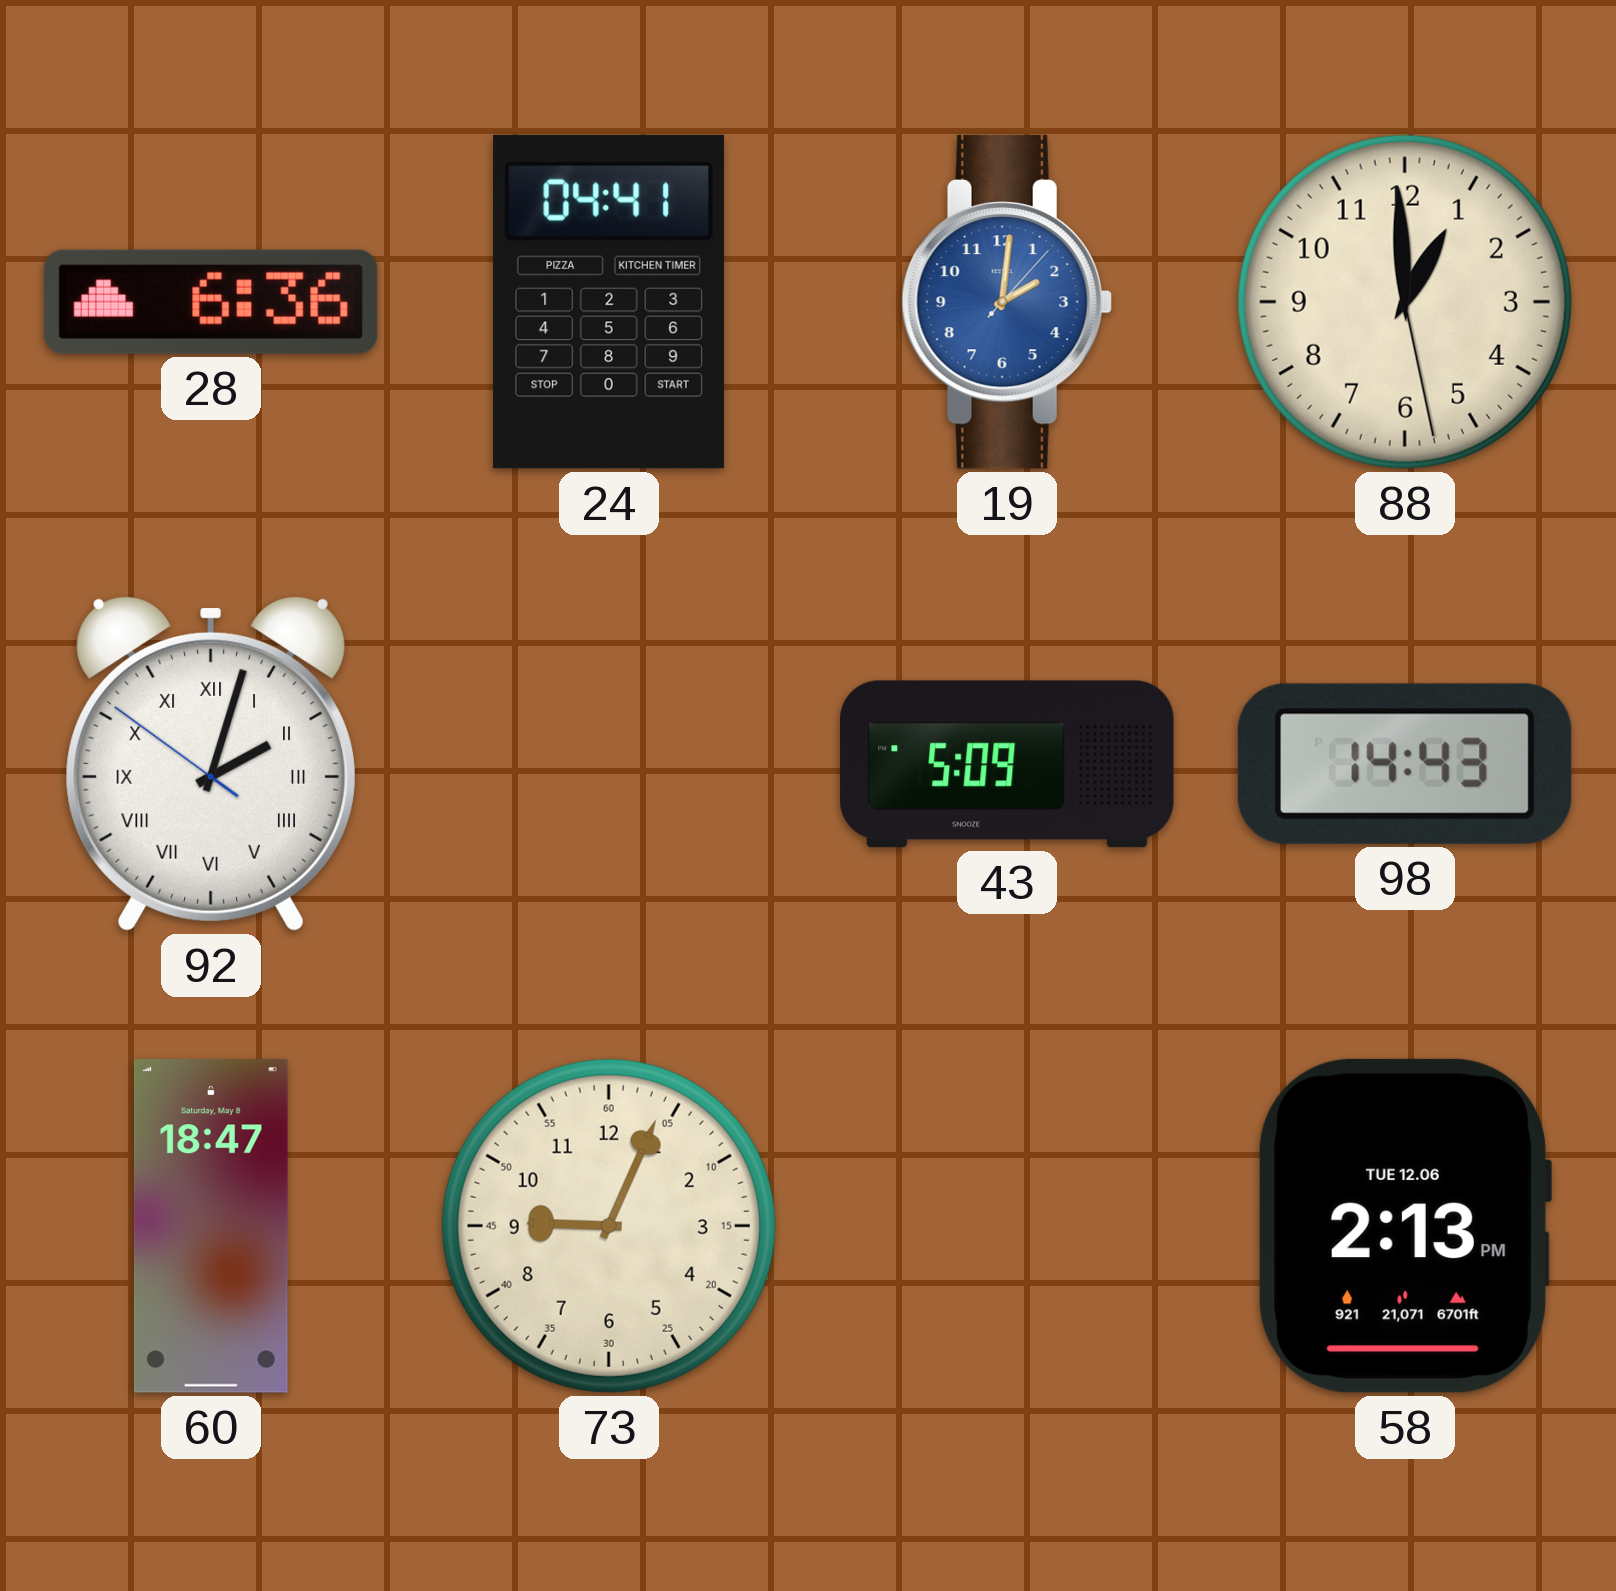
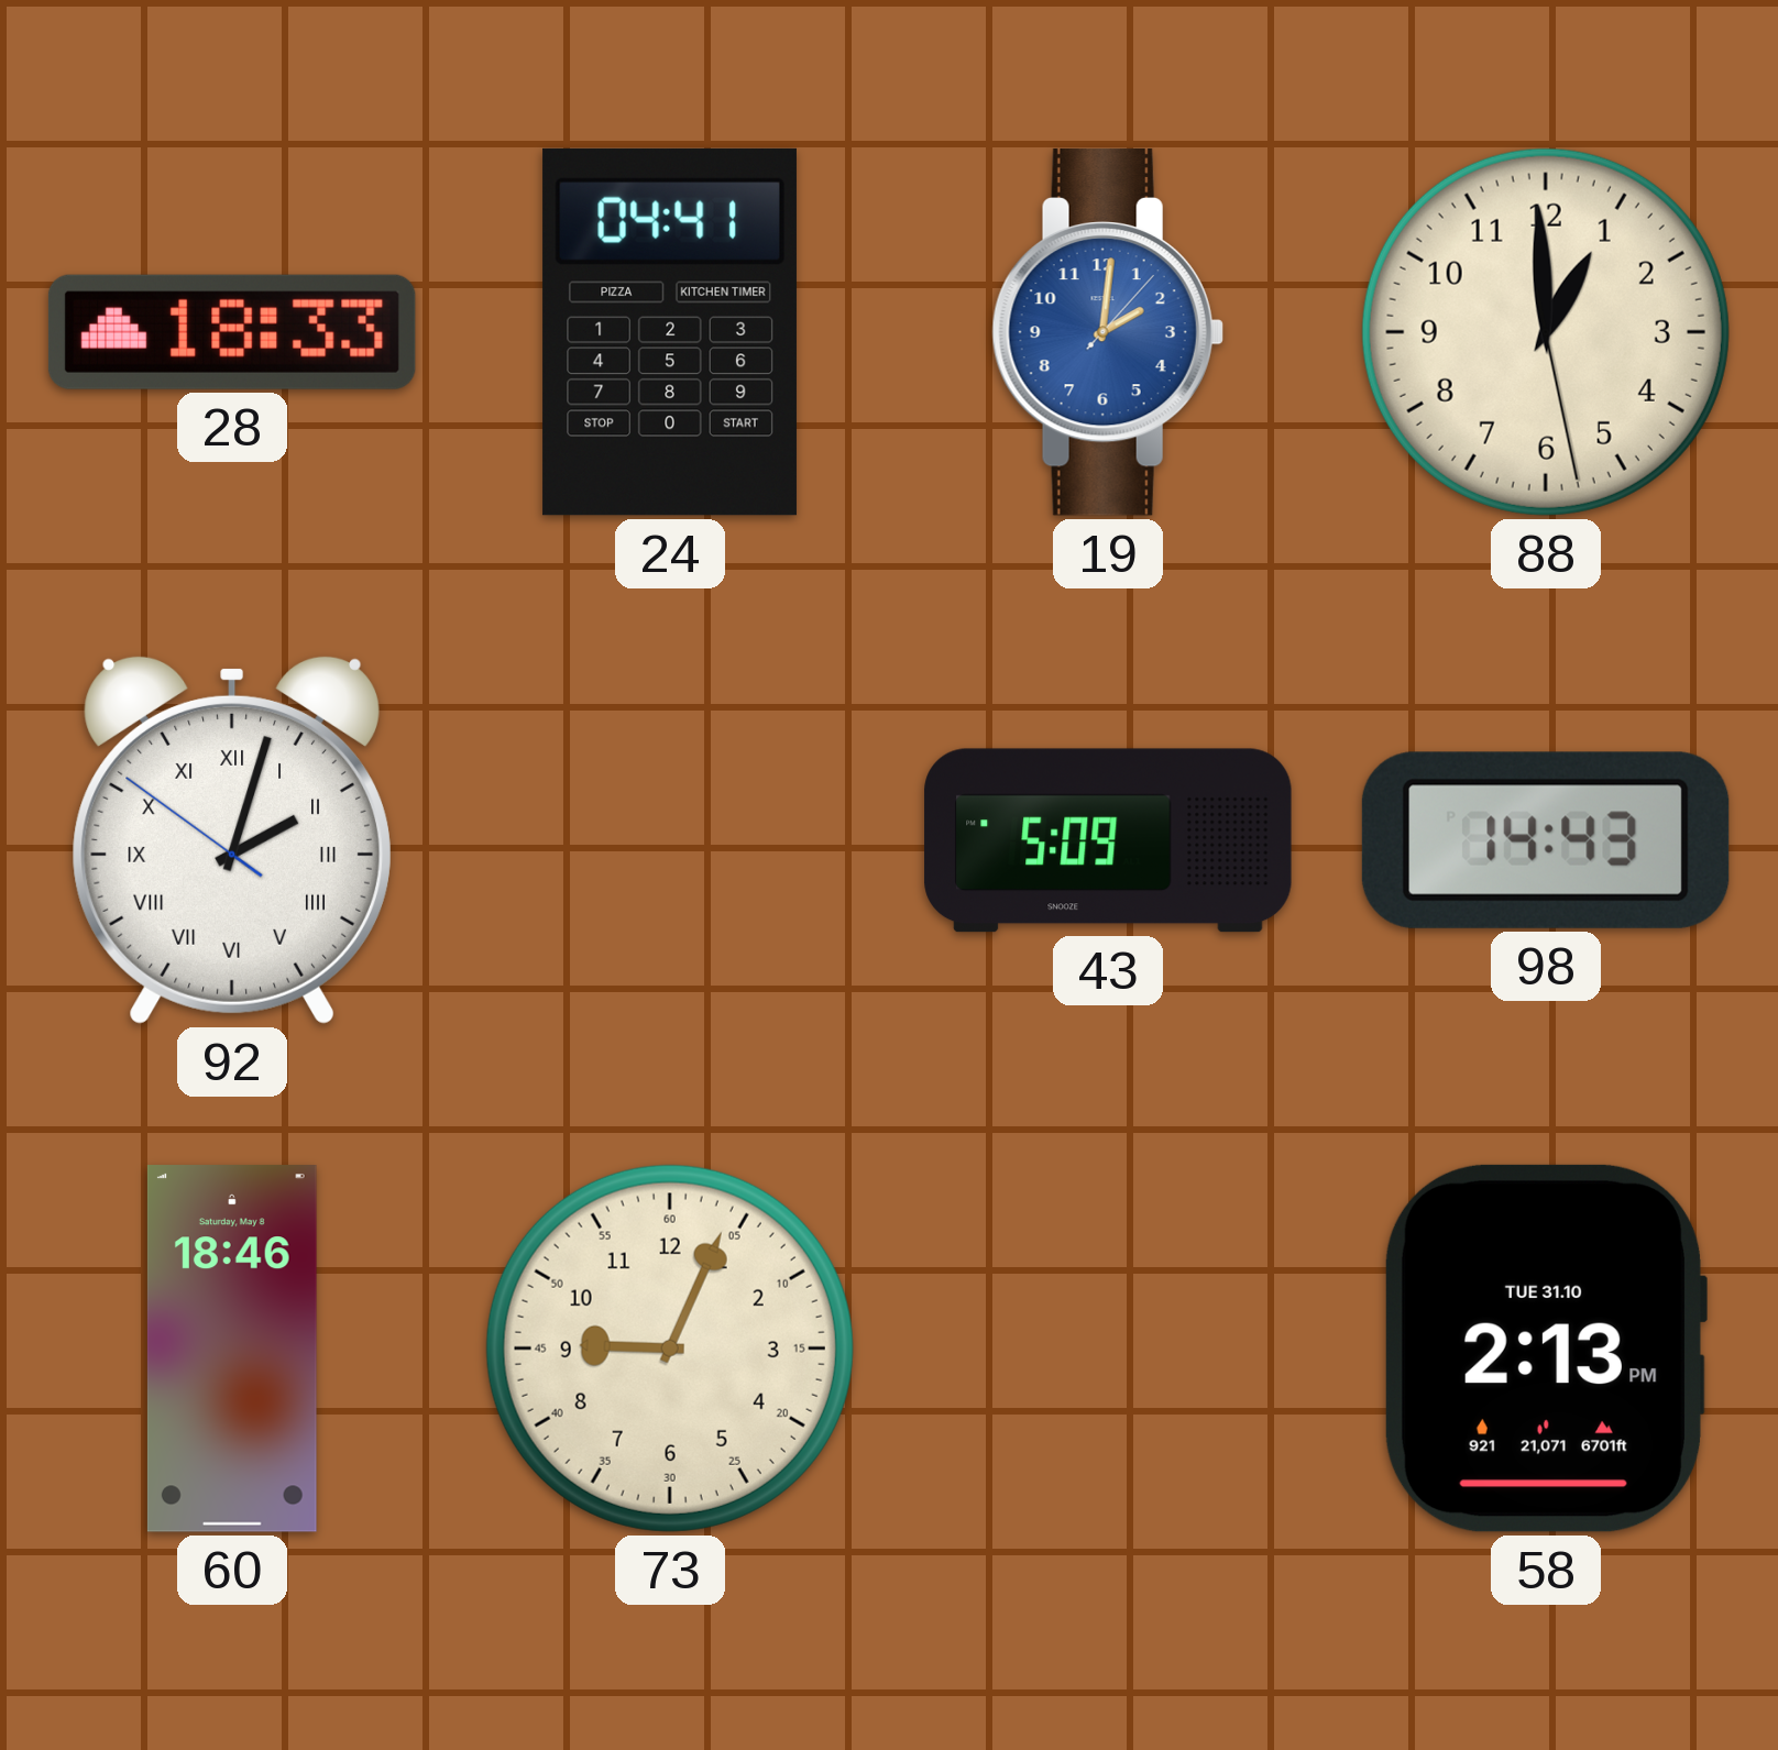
28: 6:36 -> 18:33 (232, 332)
60: 18:47 -> 18:46 (232, 1349)
58 date: TUE 12.06 -> TUE 31.10 (1545, 1349)
